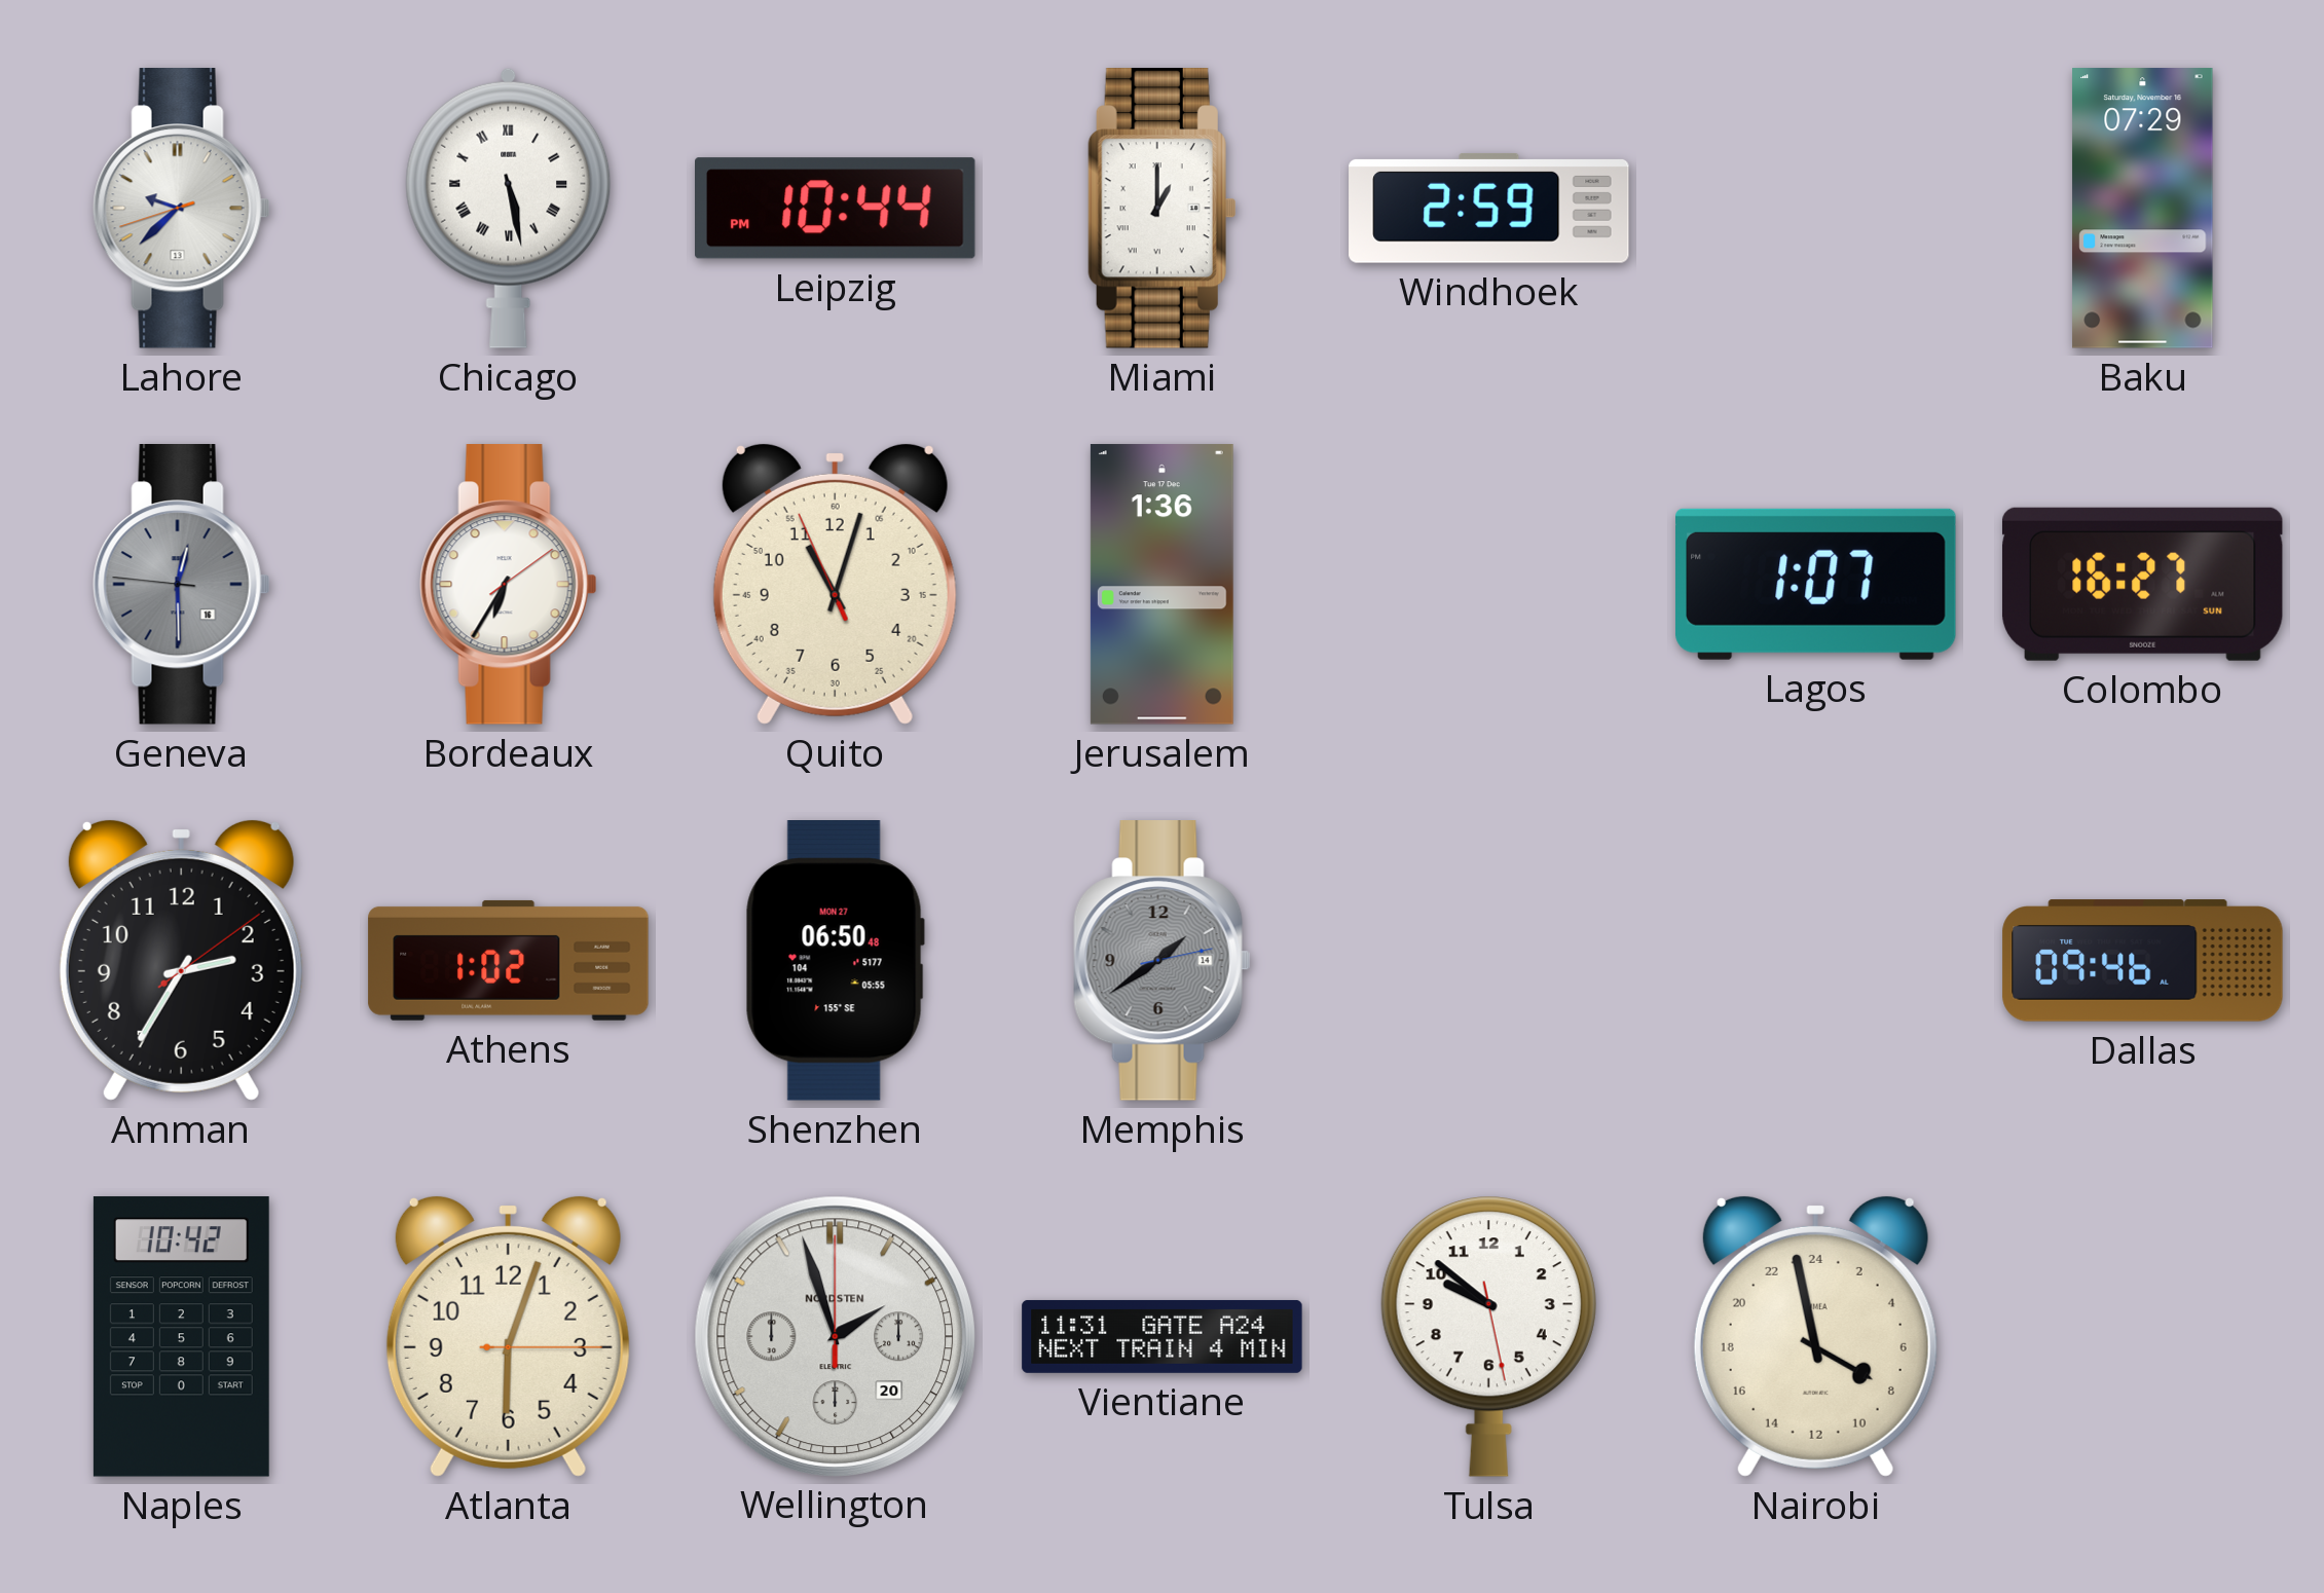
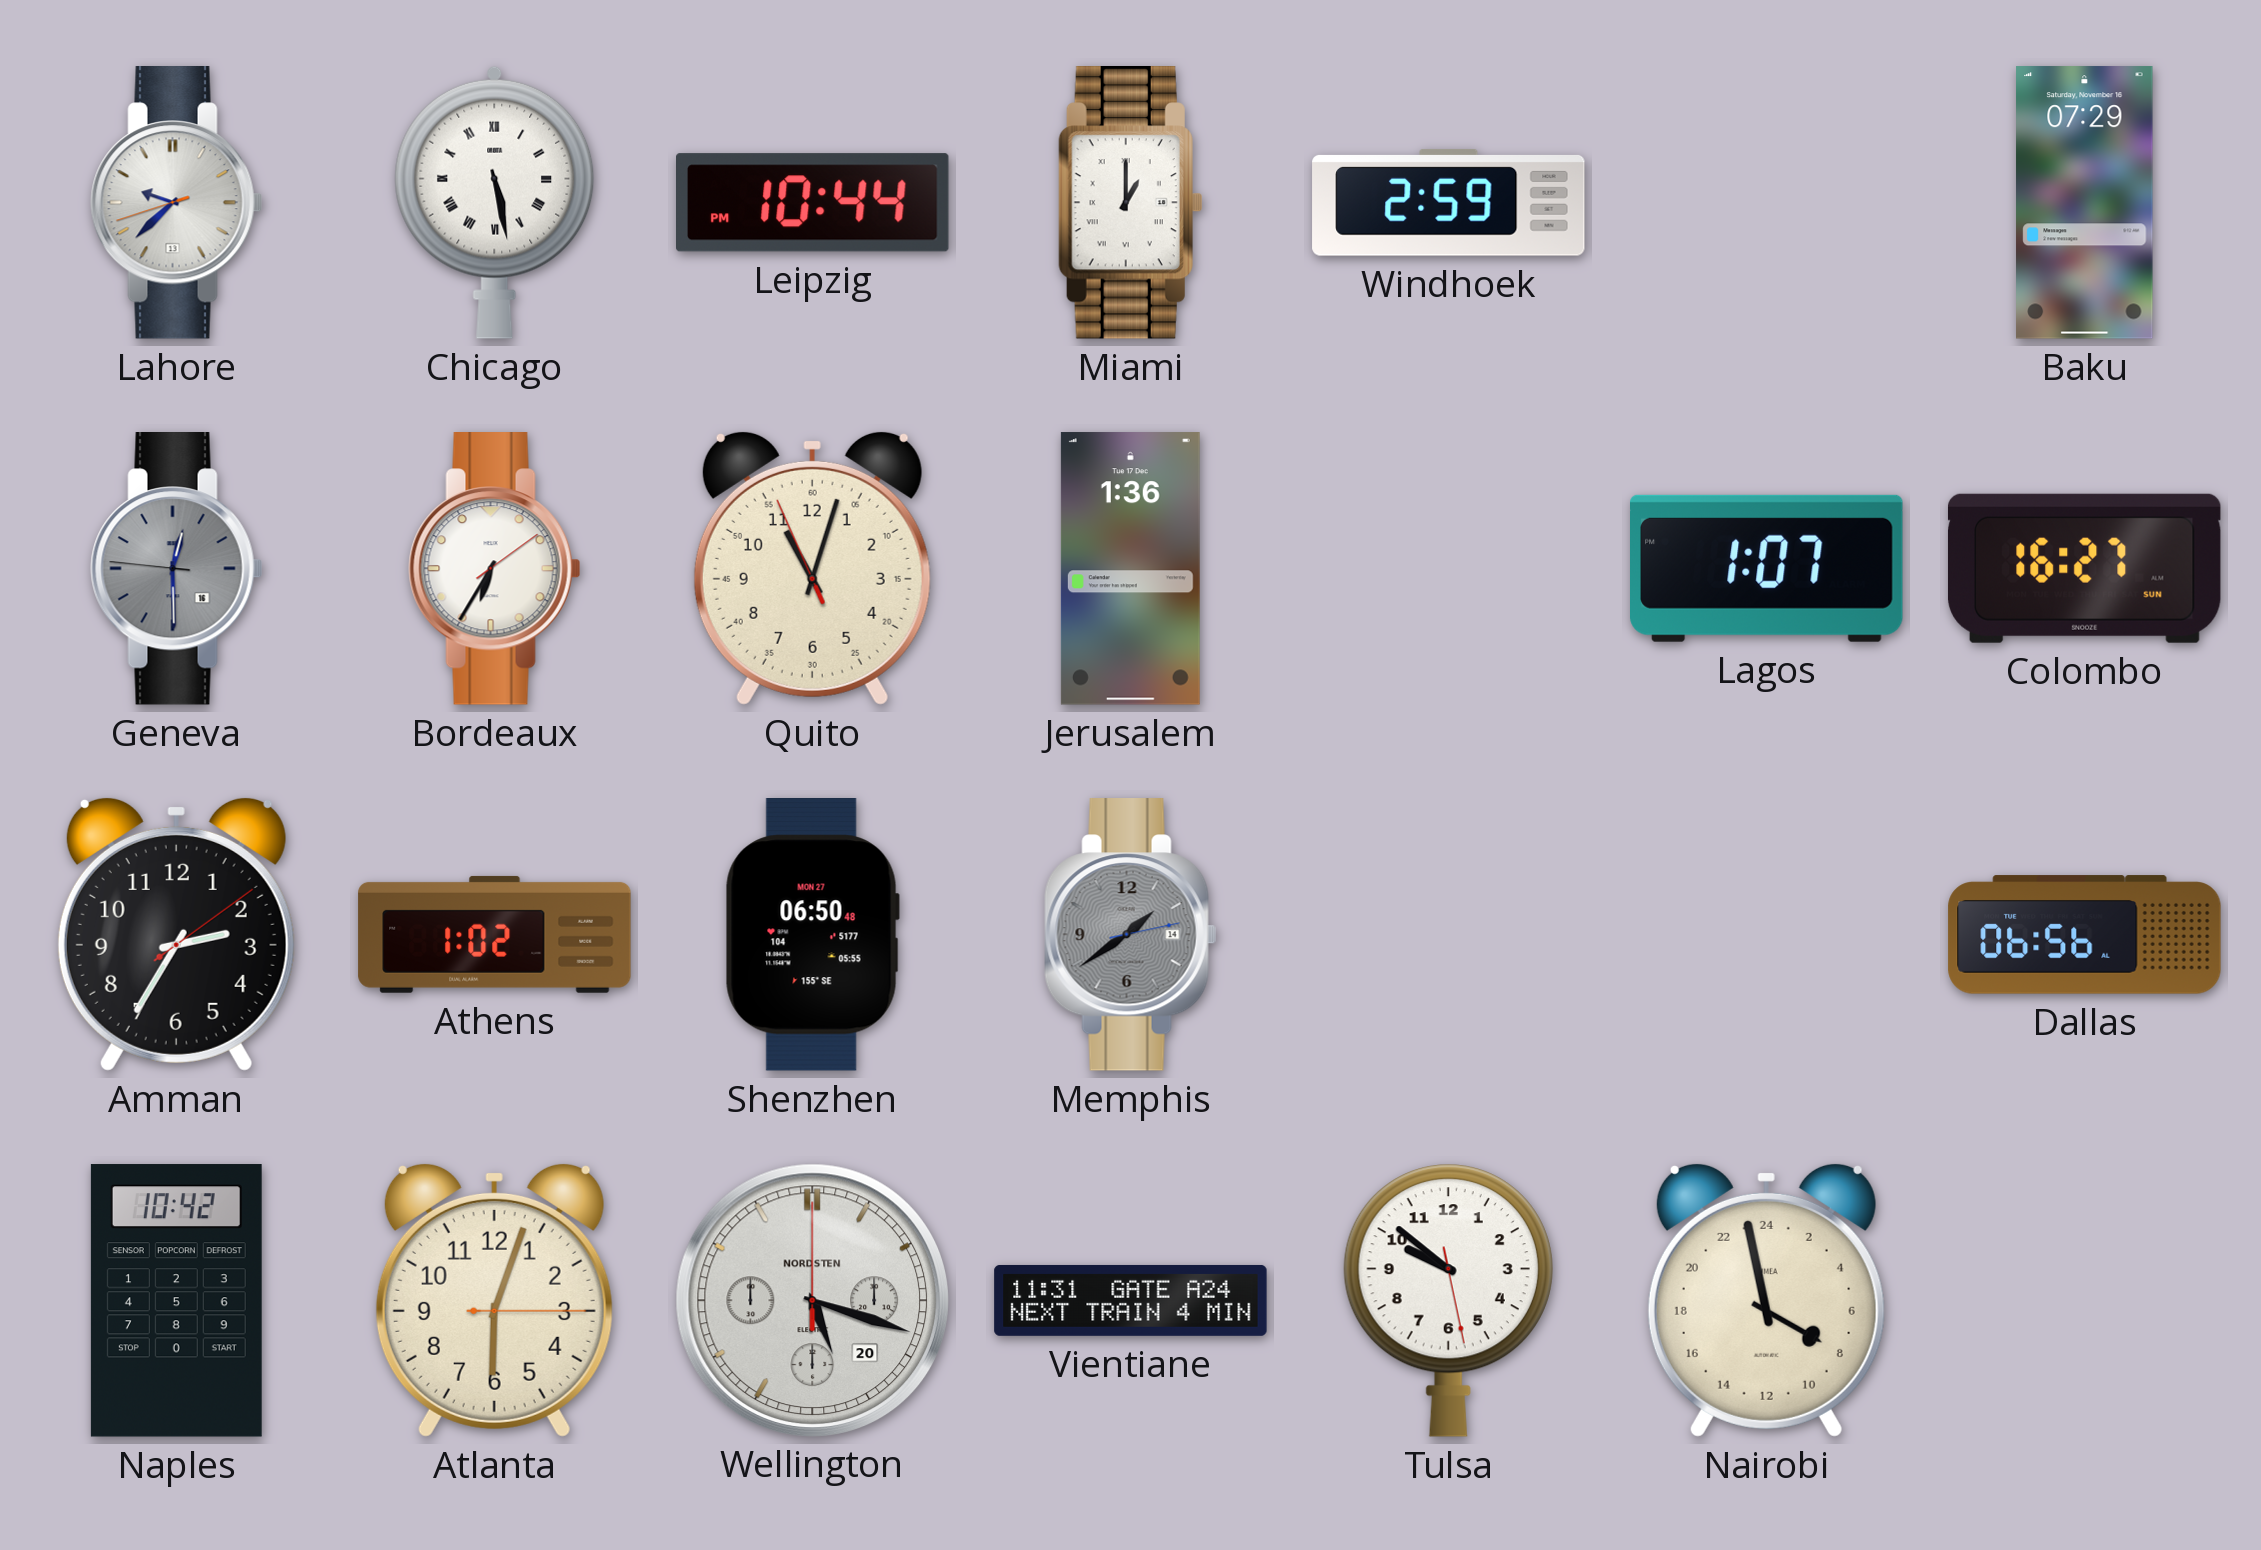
Dallas: 09:46 -> 06:56 (2085, 935)
Wellington: 1:57 -> 5:18 (812, 1300)
